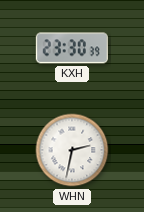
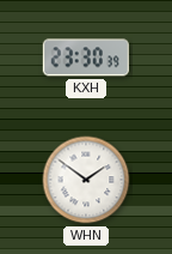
WHN: 2:32 -> 1:51 (86, 180)
